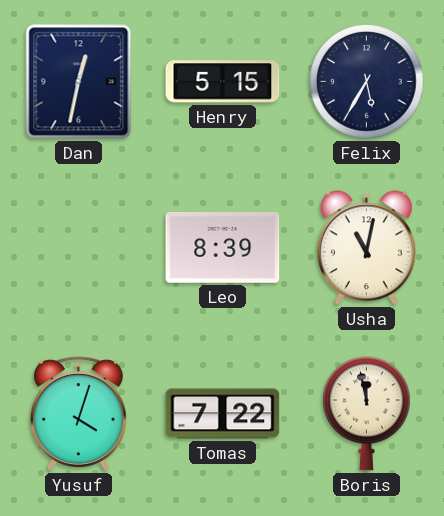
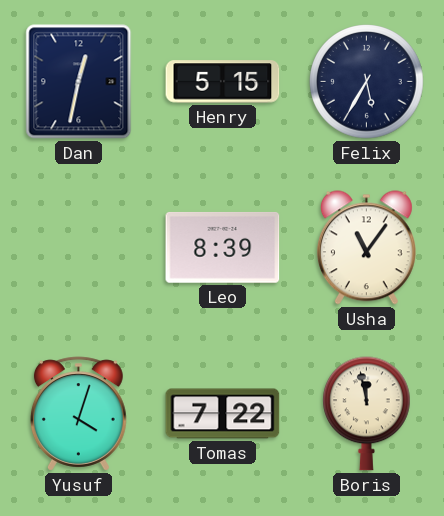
Usha: 11:02 -> 11:06 (366, 248)
